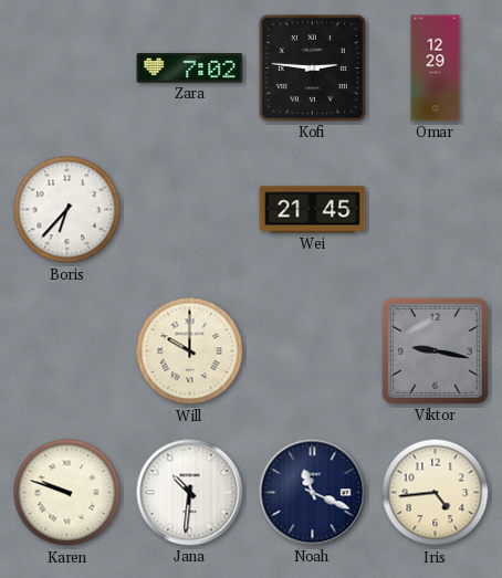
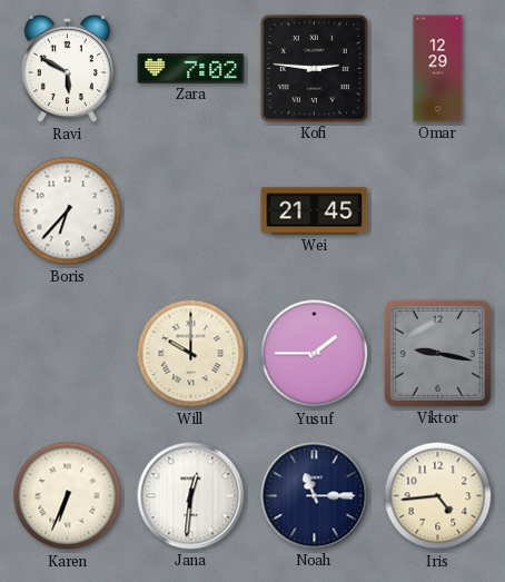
Ravi: none -> 5:50 (67, 69)
Yusuf: none -> 1:45 (315, 354)
Karen: 9:48 -> 6:34 (68, 496)
Jana: 10:31 -> 12:31 (191, 496)
Noah: 11:19 -> 11:15 (315, 496)
